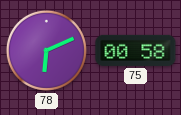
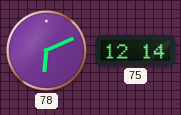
75: 00:58 -> 12:14 (136, 50)
